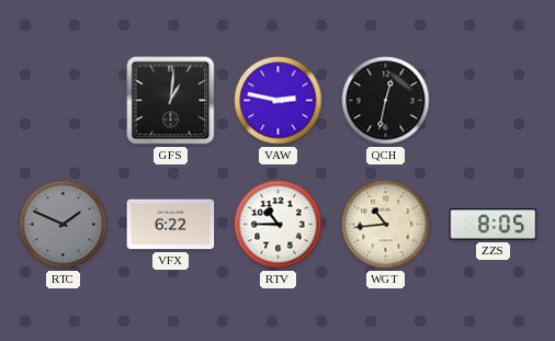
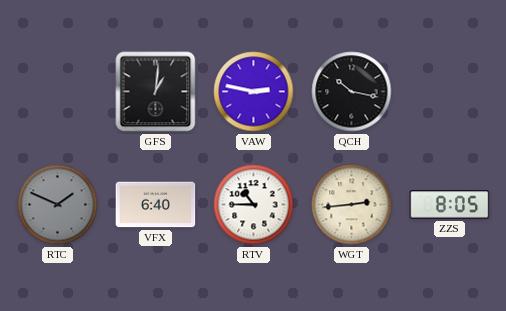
QCH: 12:32 -> 10:17 (352, 92)
VFX: 6:22 -> 6:40 (156, 205)
WGT: 10:44 -> 2:44 (352, 205)
